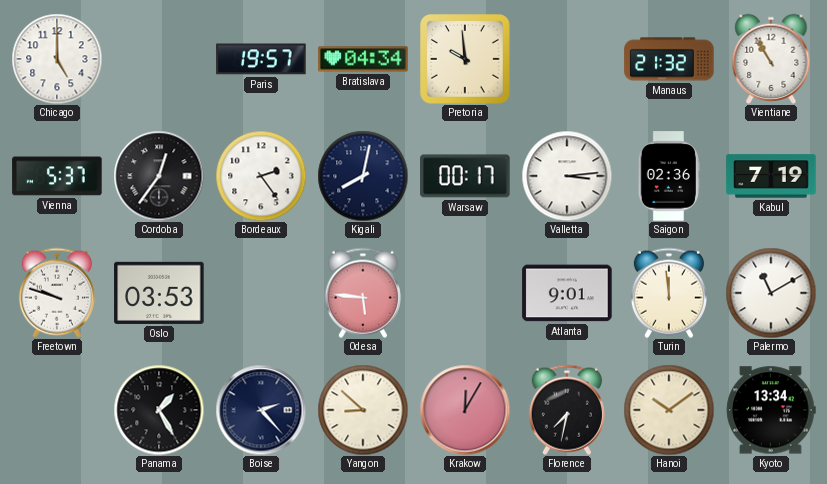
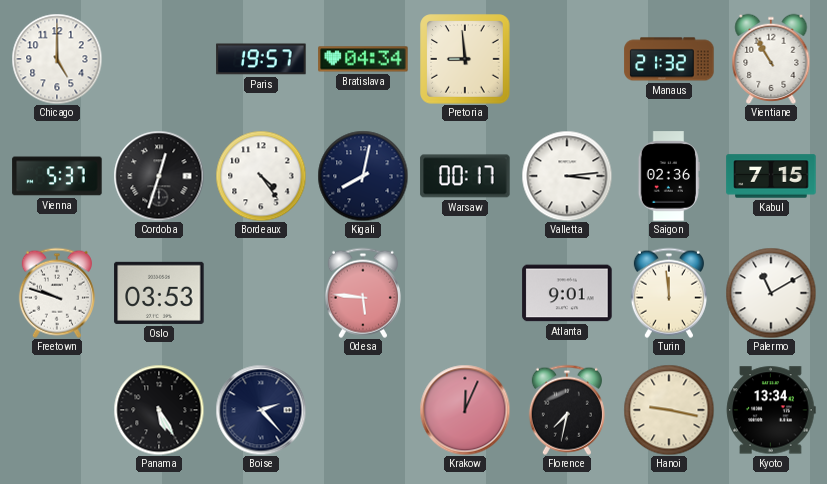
Pretoria: 9:59 -> 8:59 (465, 59)
Cordoba: 12:36 -> 12:33 (159, 176)
Bordeaux: 2:24 -> 4:24 (261, 176)
Kabul: 7:19 -> 7:15 (771, 176)
Panama: 1:25 -> 5:25 (159, 410)
Yangon: 8:52 -> none (363, 410)
Krakow: 12:05 -> 12:04 (465, 410)
Hanoi: 10:09 -> 9:17 (669, 410)
